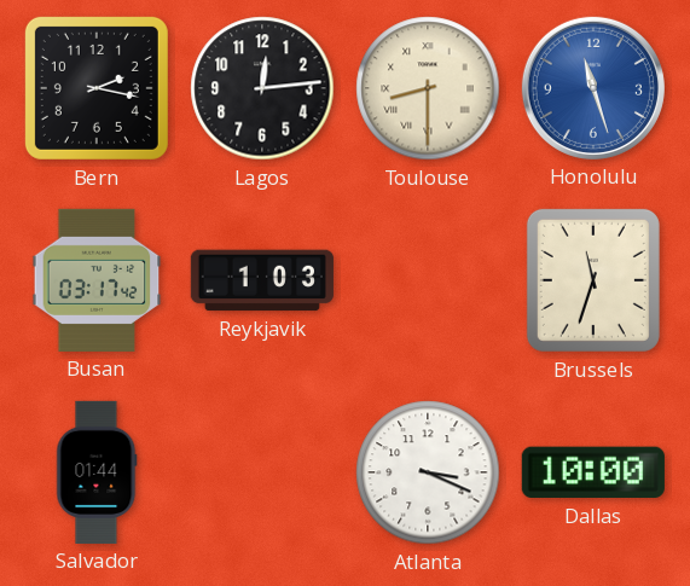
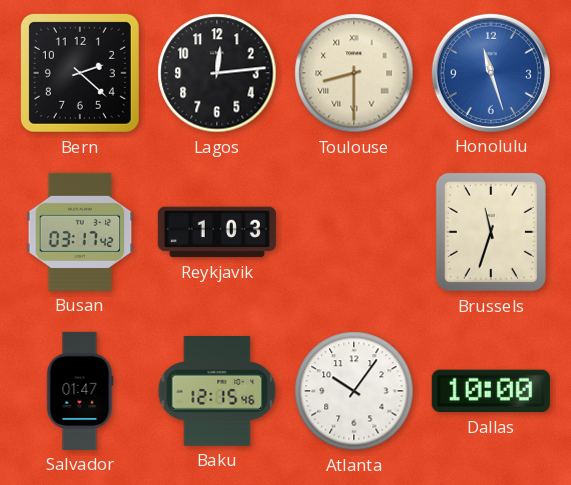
Bern: 2:17 -> 2:22 (80, 73)
Salvador: 01:44 -> 01:47 (80, 391)
Baku: none -> 12:15 (217, 392)
Atlanta: 3:19 -> 10:06 (354, 391)
